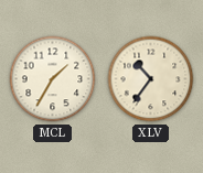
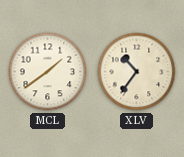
MCL: 1:35 -> 1:39 (48, 72)
